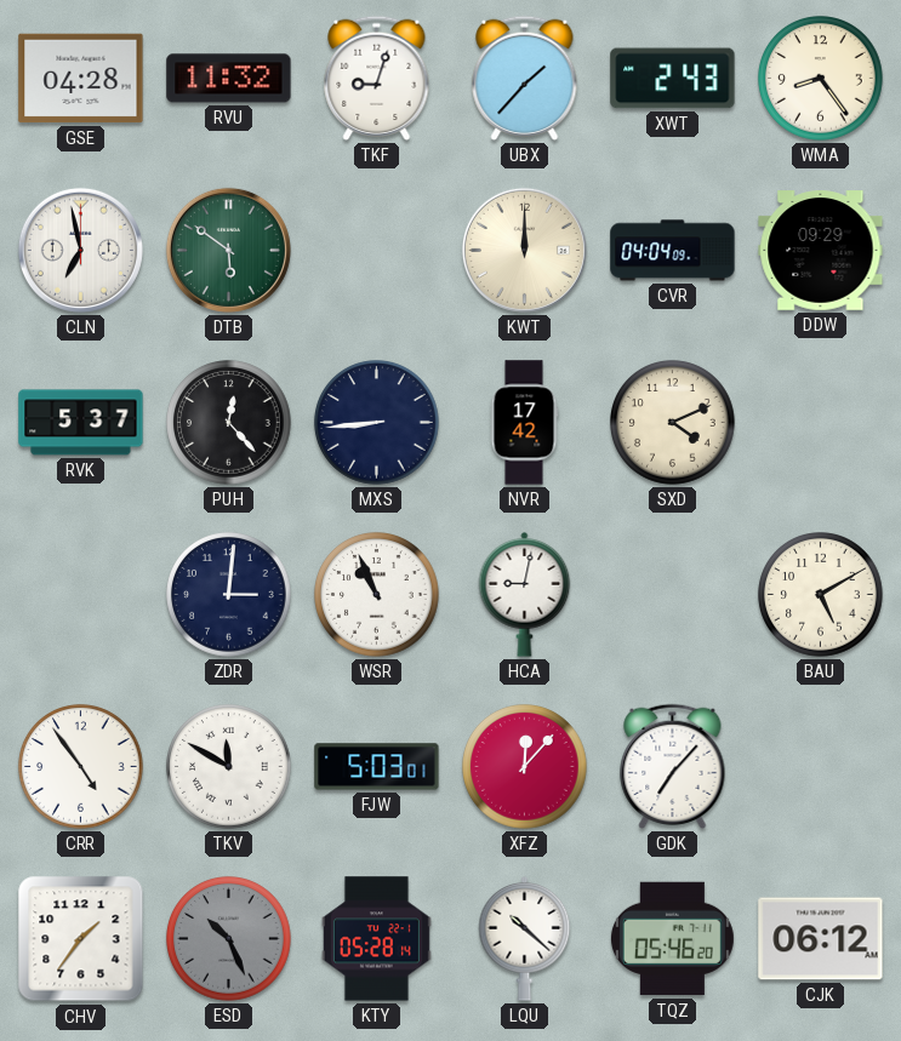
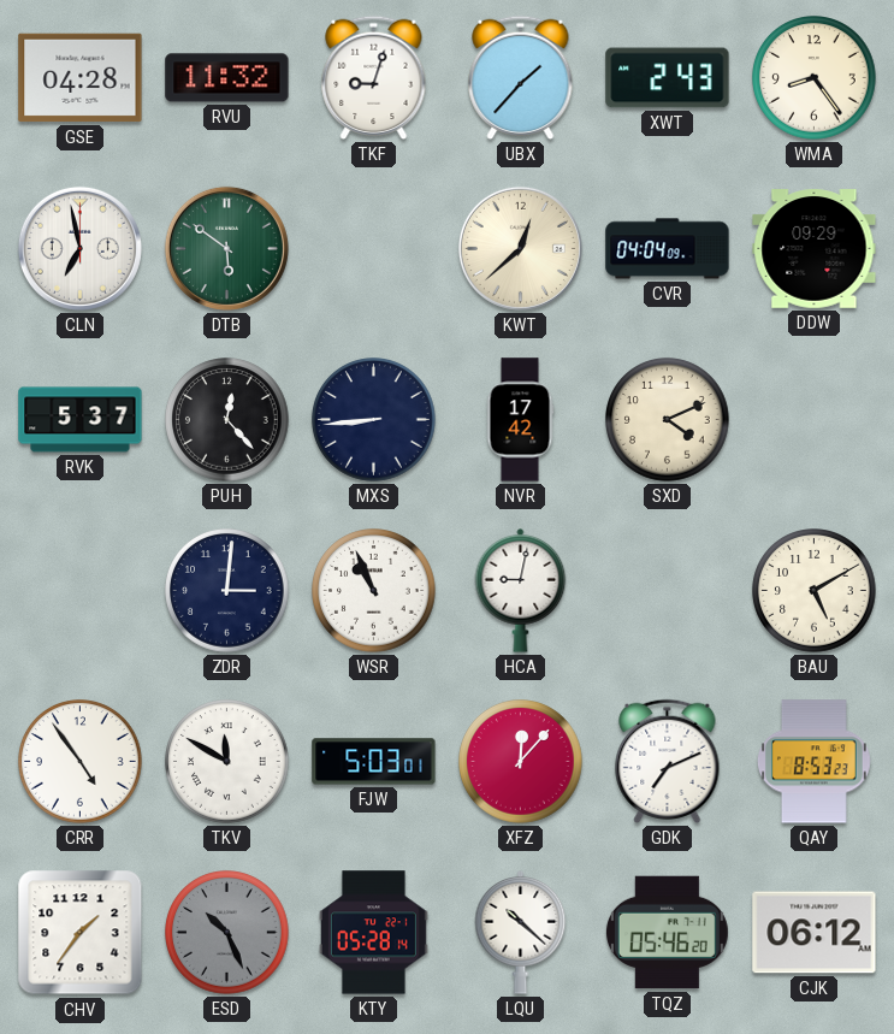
KWT: 12:00 -> 12:38 (520, 248)
GDK: 7:07 -> 7:11 (668, 761)
QAY: none -> 8:53 (813, 762)
